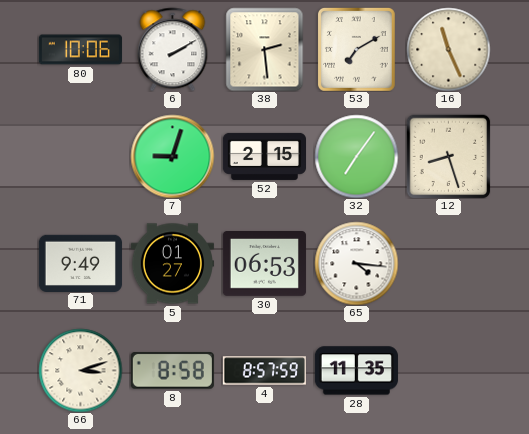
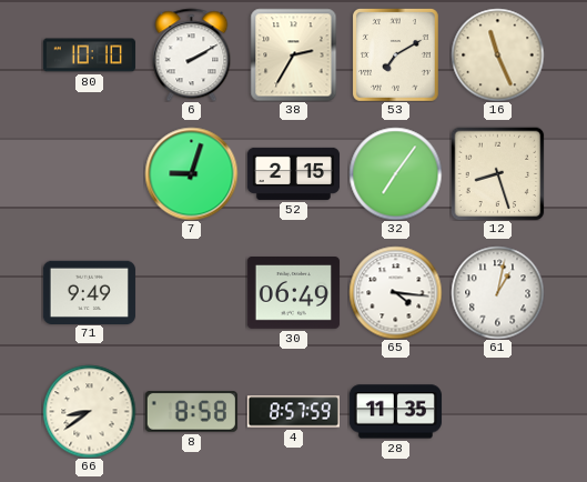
80: 10:06 -> 10:10 (89, 56)
38: 2:29 -> 2:35 (294, 54)
5: 01:27 -> none (172, 264)
30: 06:53 -> 06:49 (293, 293)
61: none -> 1:02 (497, 292)
66: 3:12 -> 8:39 (89, 411)
